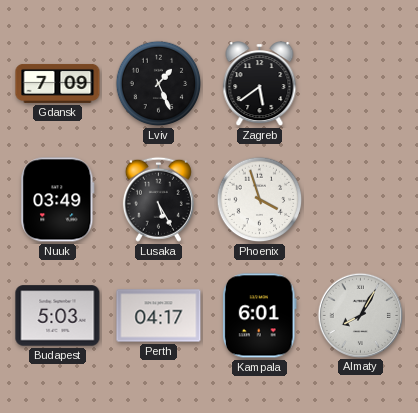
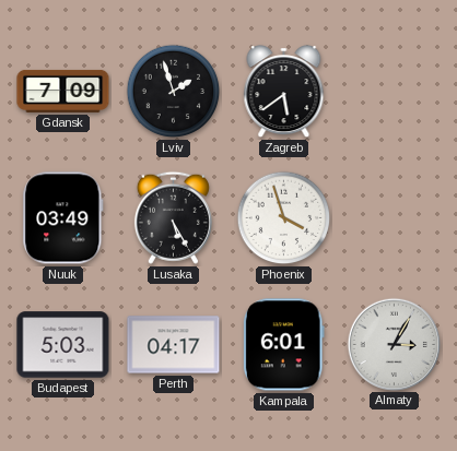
Lviv: 1:26 -> 1:57 (174, 92)
Almaty: 8:05 -> 3:05 (394, 344)
